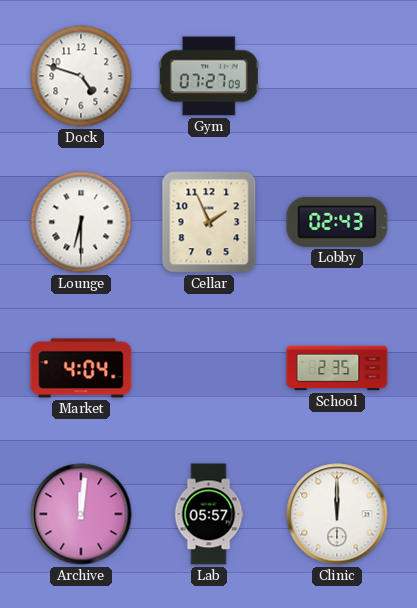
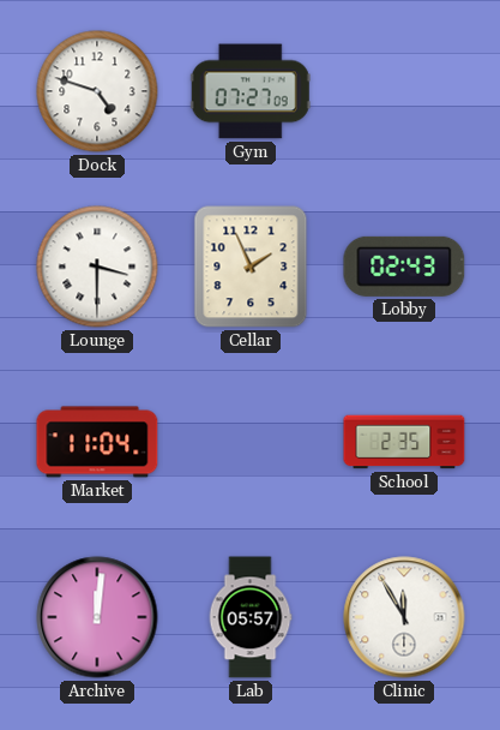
Lounge: 6:30 -> 3:30 (97, 267)
Market: 4:04 -> 11:04 (97, 442)
Clinic: 12:00 -> 11:55 (404, 617)
